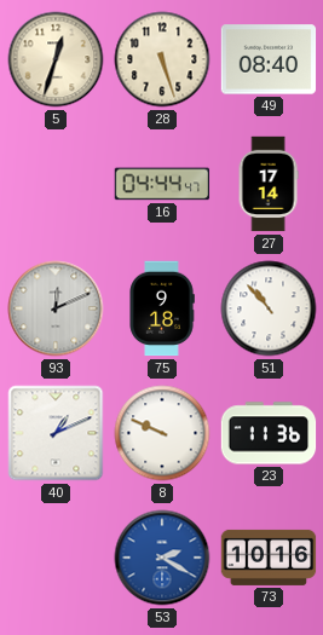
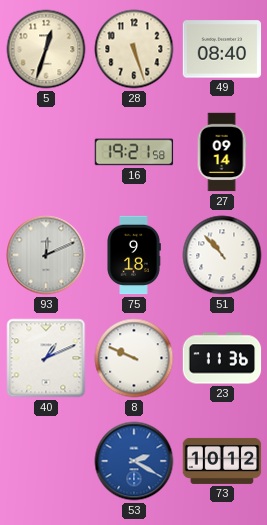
16: 04:44 -> 19:21 (134, 152)
27: 17:14 -> 09:14 (222, 152)
73: 10:16 -> 10:12 (222, 461)
